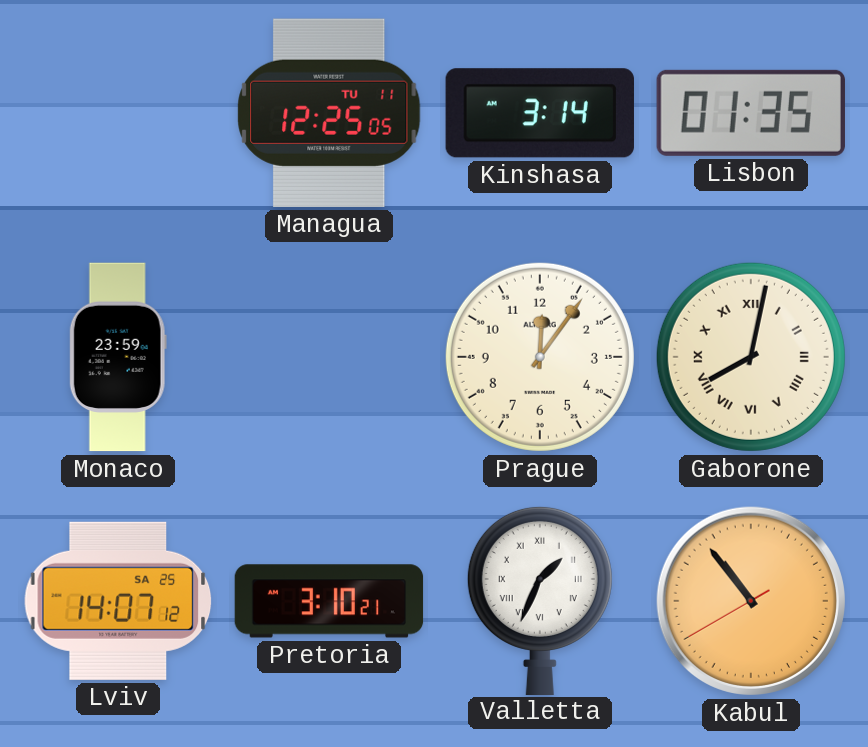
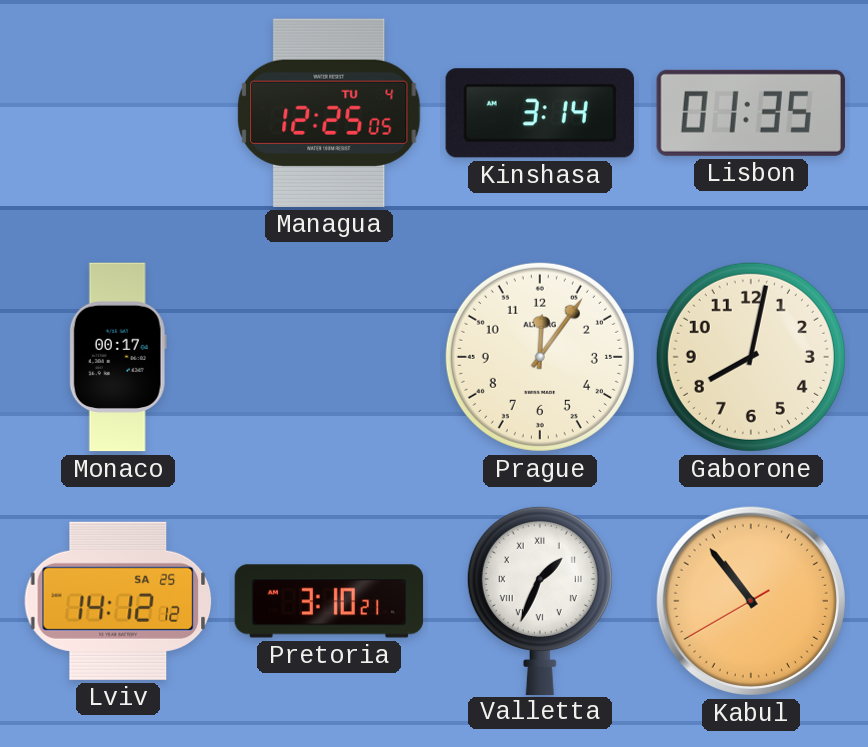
Managua date: TU 11 -> TU 4 (329, 113)
Monaco: 23:59 -> 00:17 (118, 357)
Gaborone numerals: Roman -> Arabic (751, 357)
Lviv: 14:07 -> 14:12 (118, 601)
